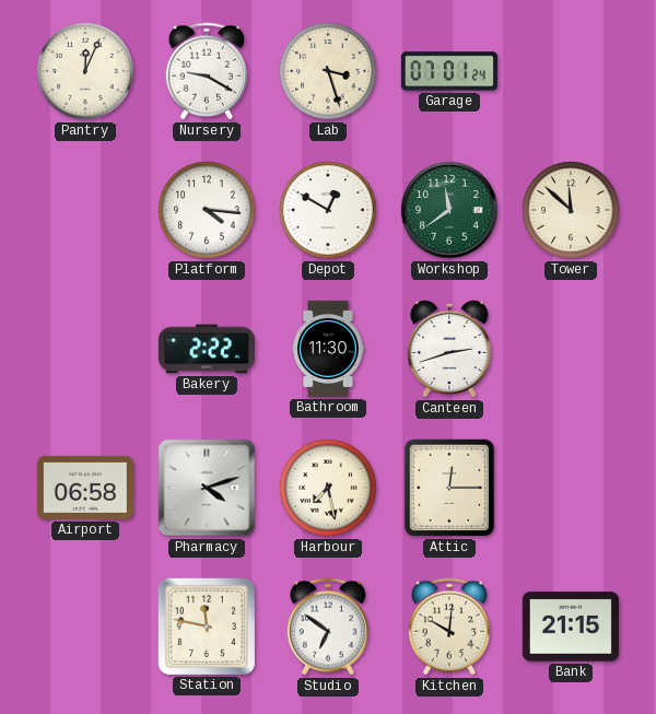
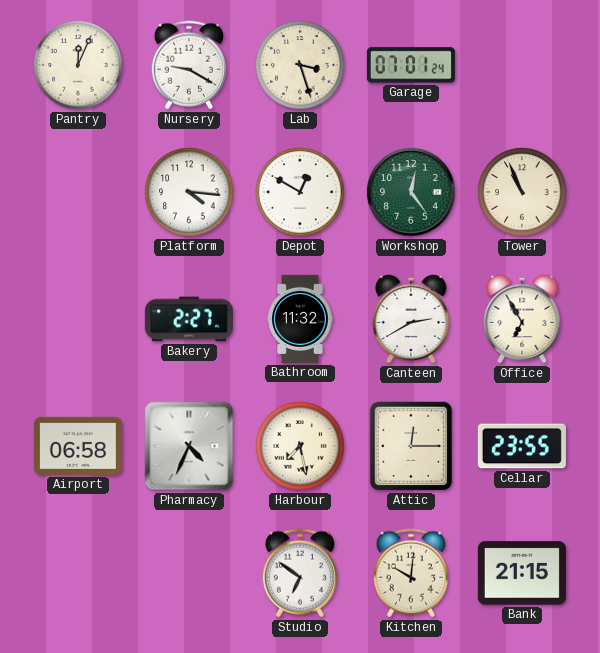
Workshop: 11:39 -> 12:24 (411, 192)
Tower: 11:52 -> 10:56 (522, 192)
Bakery: 2:22 -> 2:27 (189, 319)
Bathroom: 11:30 -> 11:32 (300, 319)
Canteen: 2:42 -> 2:40 (411, 319)
Office: none -> 6:55 (522, 319)
Pharmacy: 4:12 -> 4:34 (189, 446)
Cellar: none -> 23:55 (522, 446)
Station: 11:47 -> none (207, 627)
